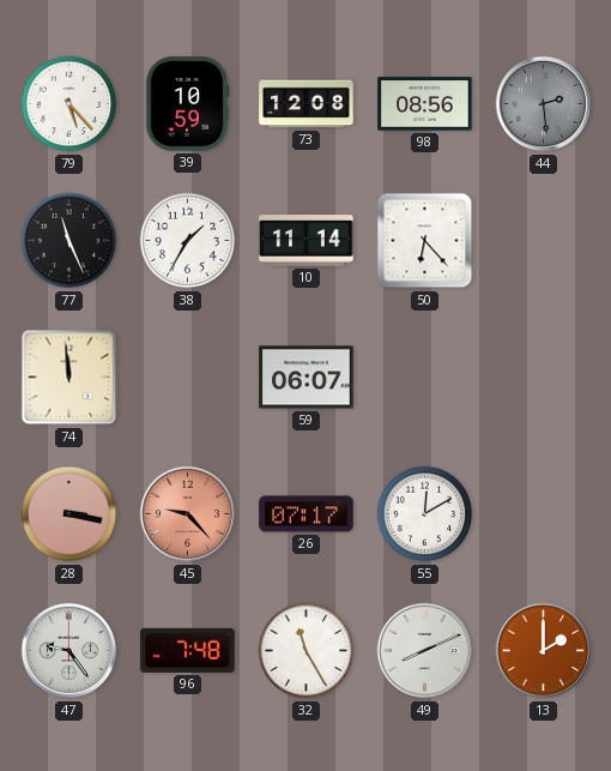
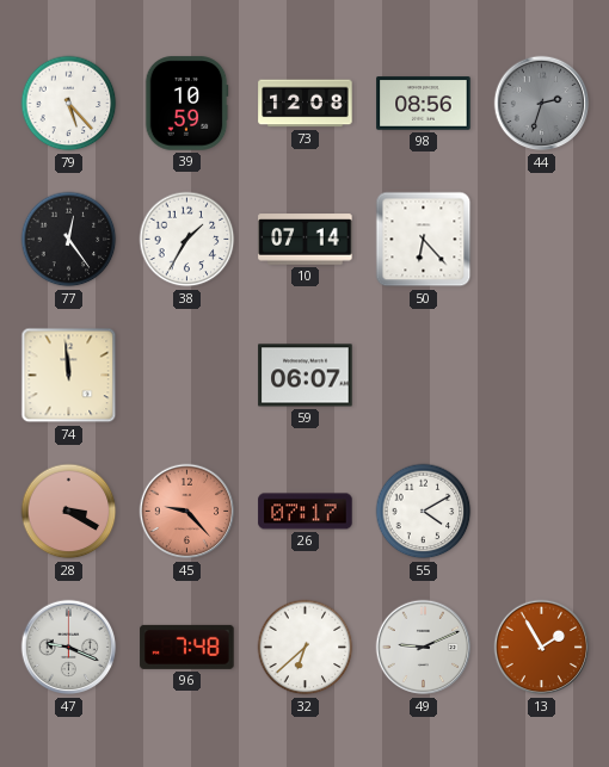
44: 2:29 -> 2:33 (542, 104)
77: 11:26 -> 12:24 (69, 240)
10: 11:14 -> 07:14 (306, 240)
28: 3:17 -> 3:20 (69, 512)
55: 12:10 -> 4:10 (424, 512)
47: 9:24 -> 9:19 (69, 648)
32: 11:25 -> 6:38 (306, 648)
49: 8:11 -> 9:11 (424, 648)
13: 2:00 -> 1:55 (542, 648)
